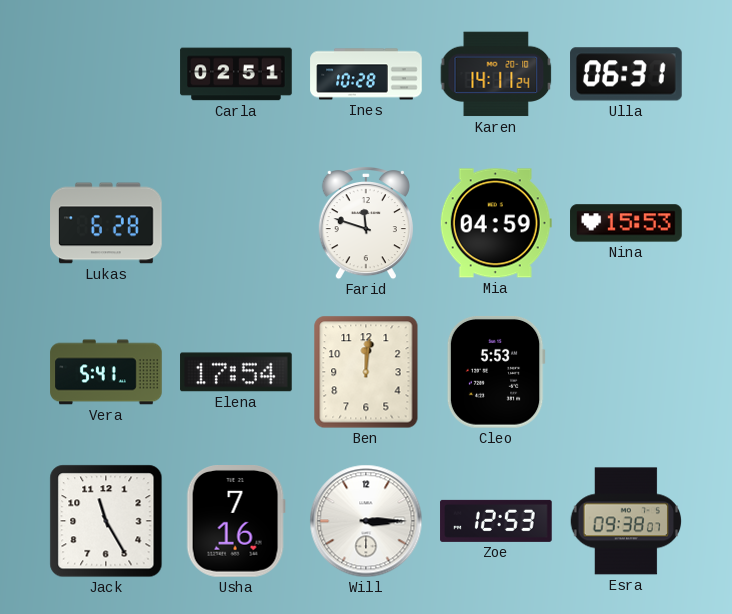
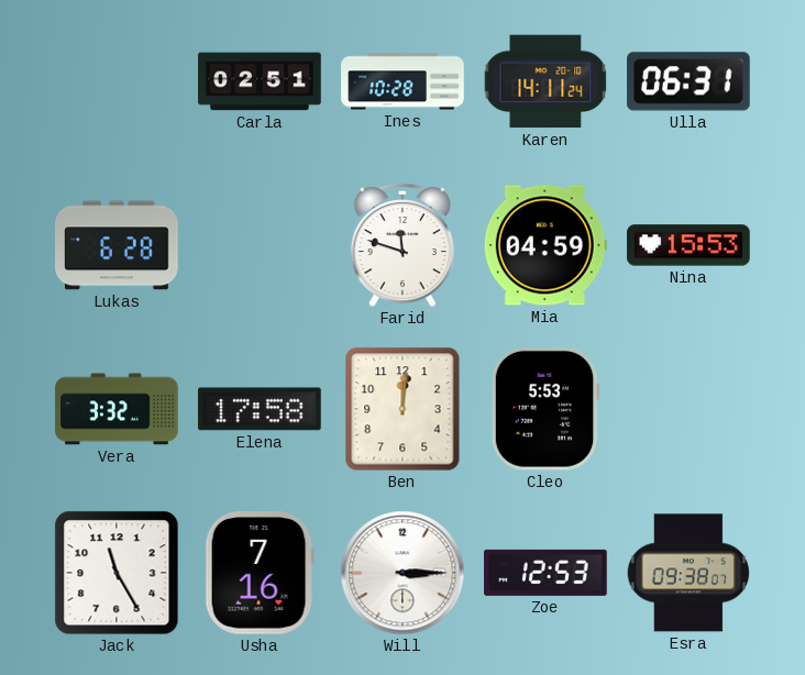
Vera: 5:41 -> 3:32 (117, 409)
Elena: 17:54 -> 17:58 (260, 409)
